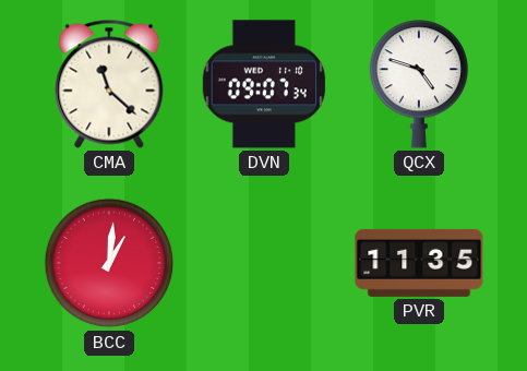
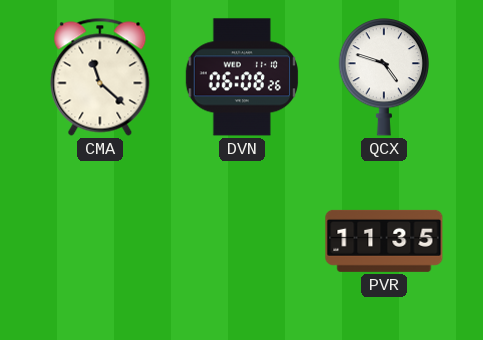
DVN: 09:07 -> 06:08 (241, 77)
BCC: 1:01 -> none (109, 263)
